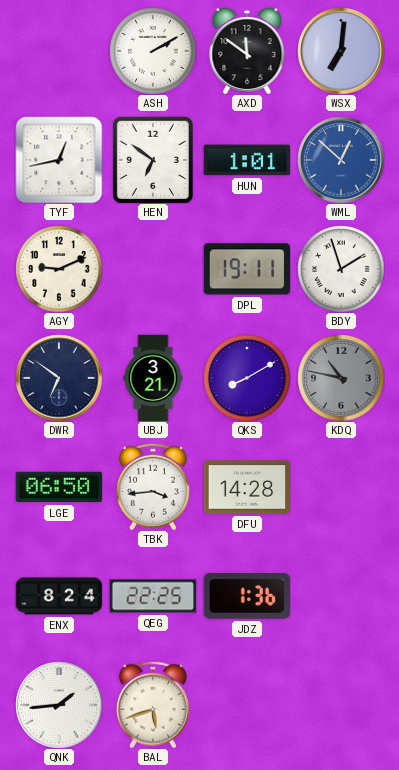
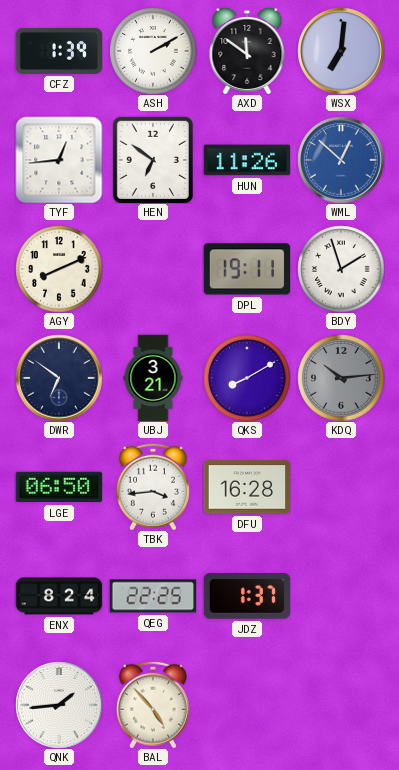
CFZ: none -> 1:39 (59, 51)
TYF: 12:43 -> 12:44 (59, 160)
HUN: 1:01 -> 11:26 (247, 160)
AGY: 9:11 -> 8:11 (59, 269)
KDQ: 10:47 -> 10:14 (341, 378)
DFU: 14:28 -> 16:28 (247, 487)
JDZ: 1:36 -> 1:37 (247, 596)
BAL: 5:42 -> 4:53 (153, 705)
